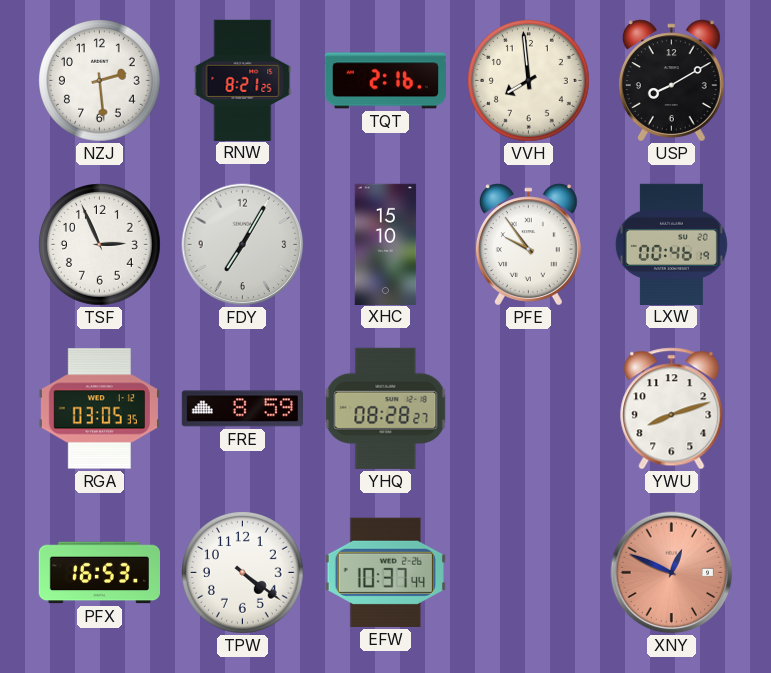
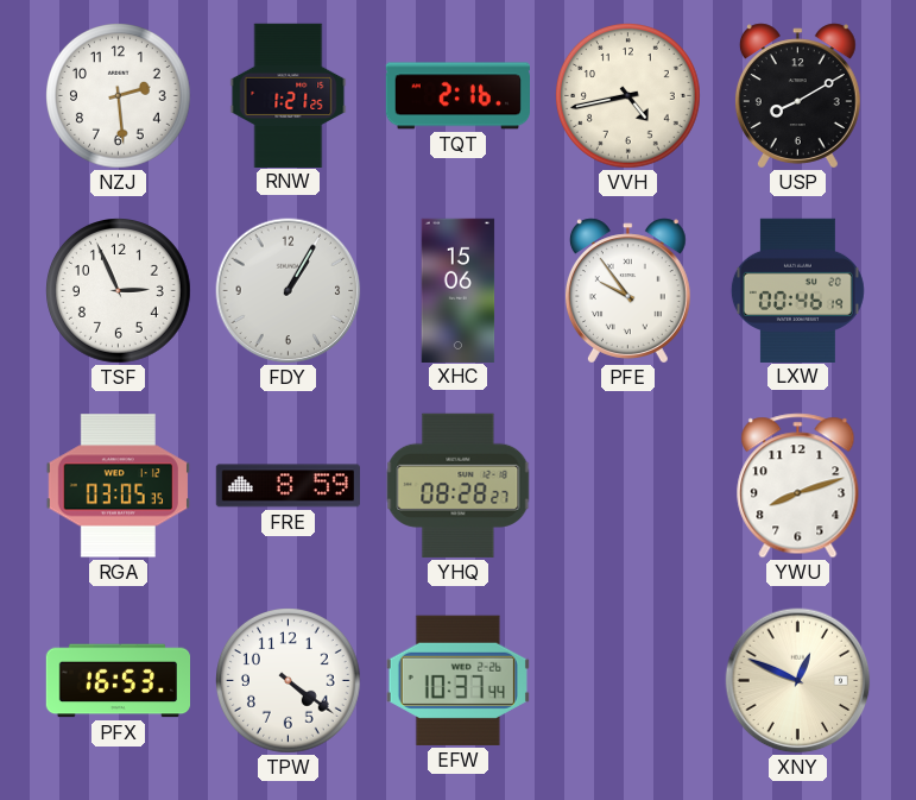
RNW: 8:21 -> 1:21 (289, 95)
VVH: 7:59 -> 4:43 (628, 96)
FDY: 7:05 -> 1:05 (289, 291)
XHC: 15:10 -> 15:06 (459, 290)
XNY dial: salmon -> cream (798, 681)
